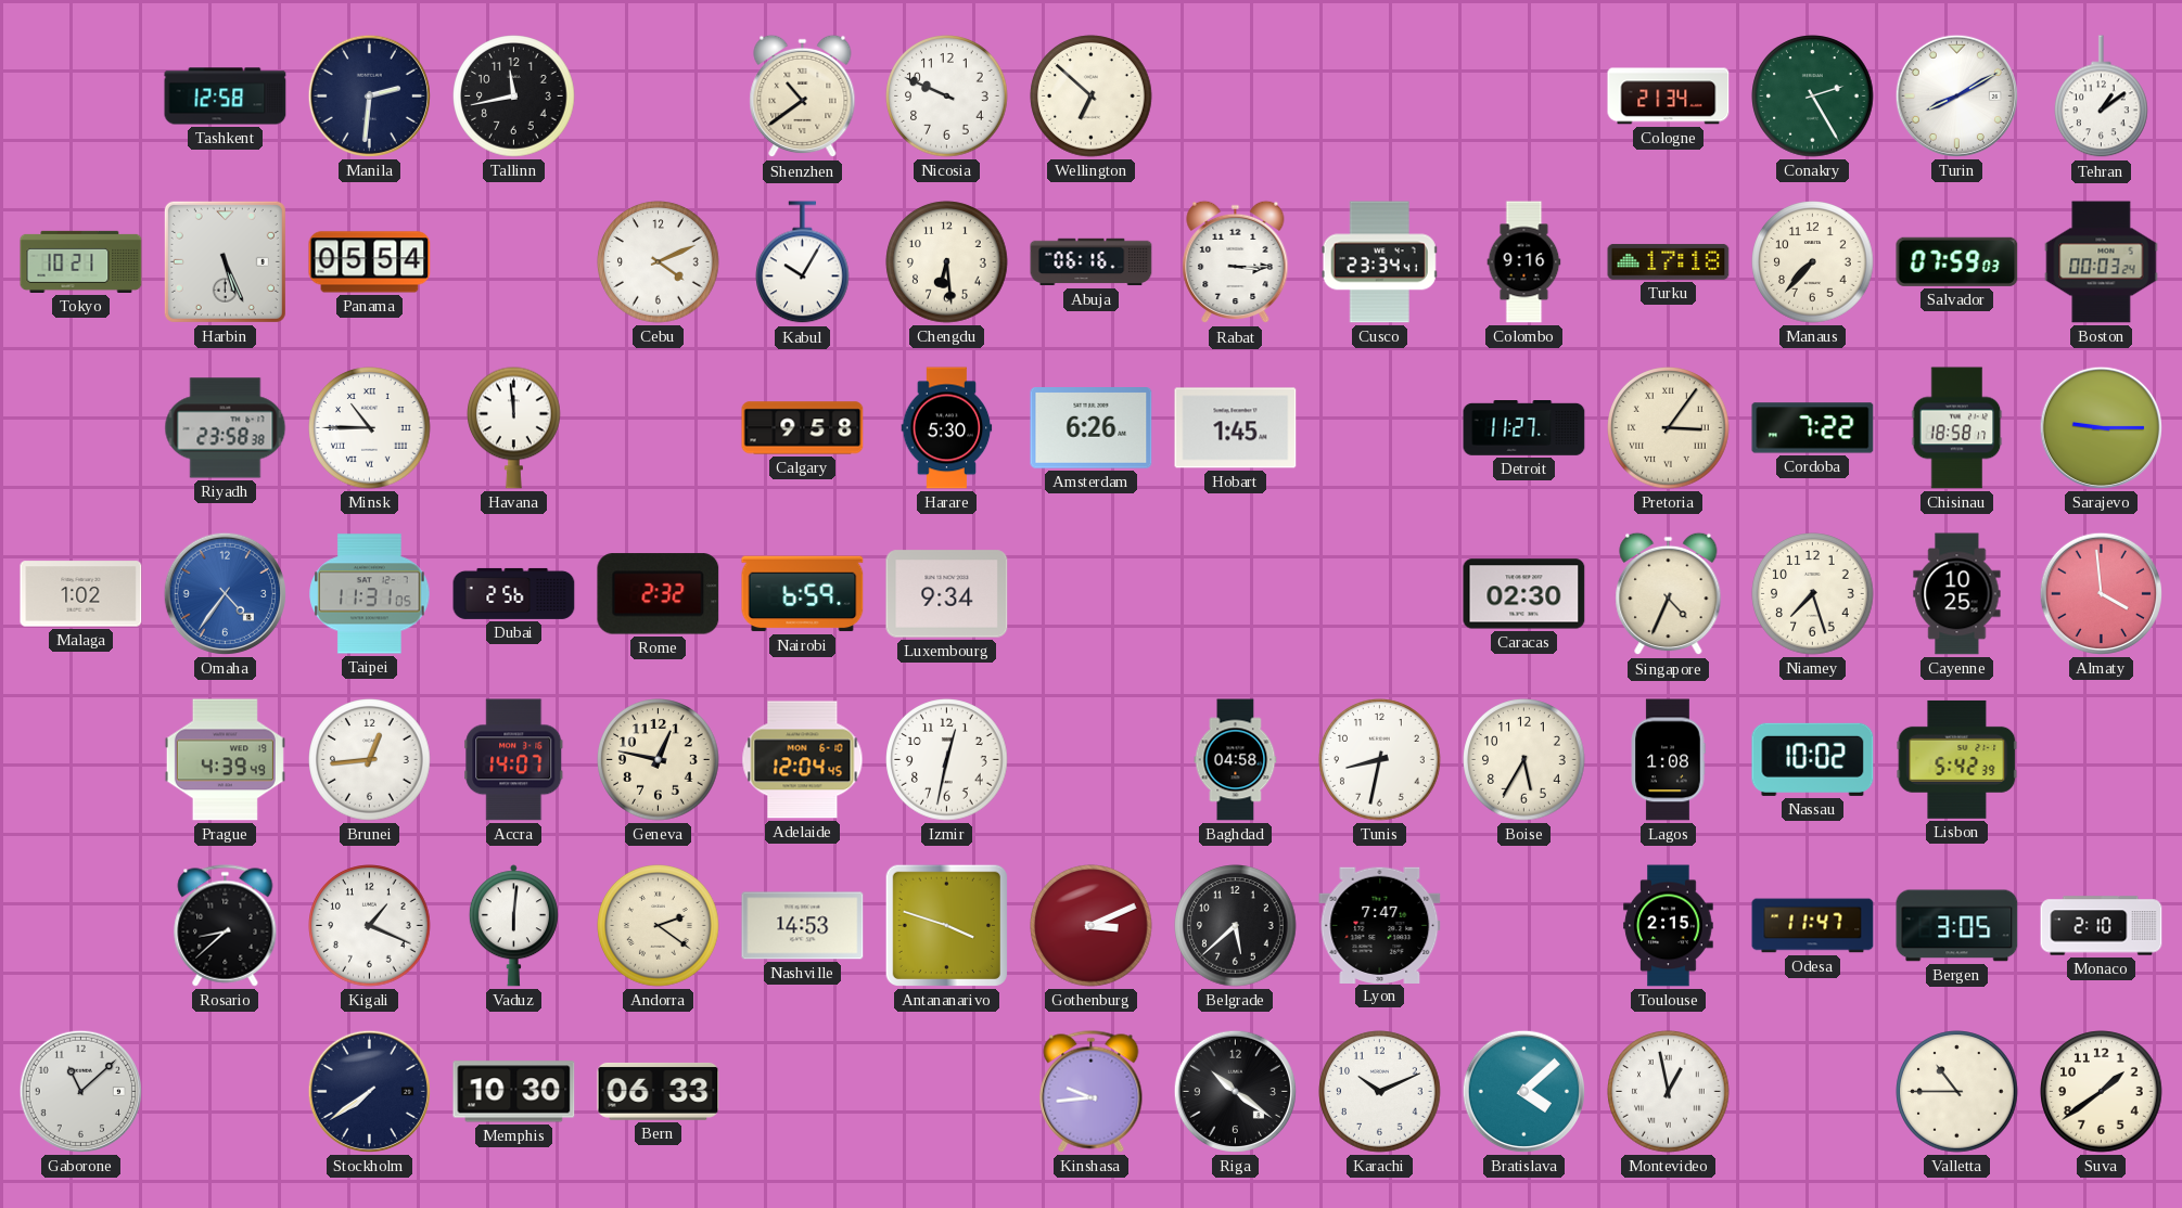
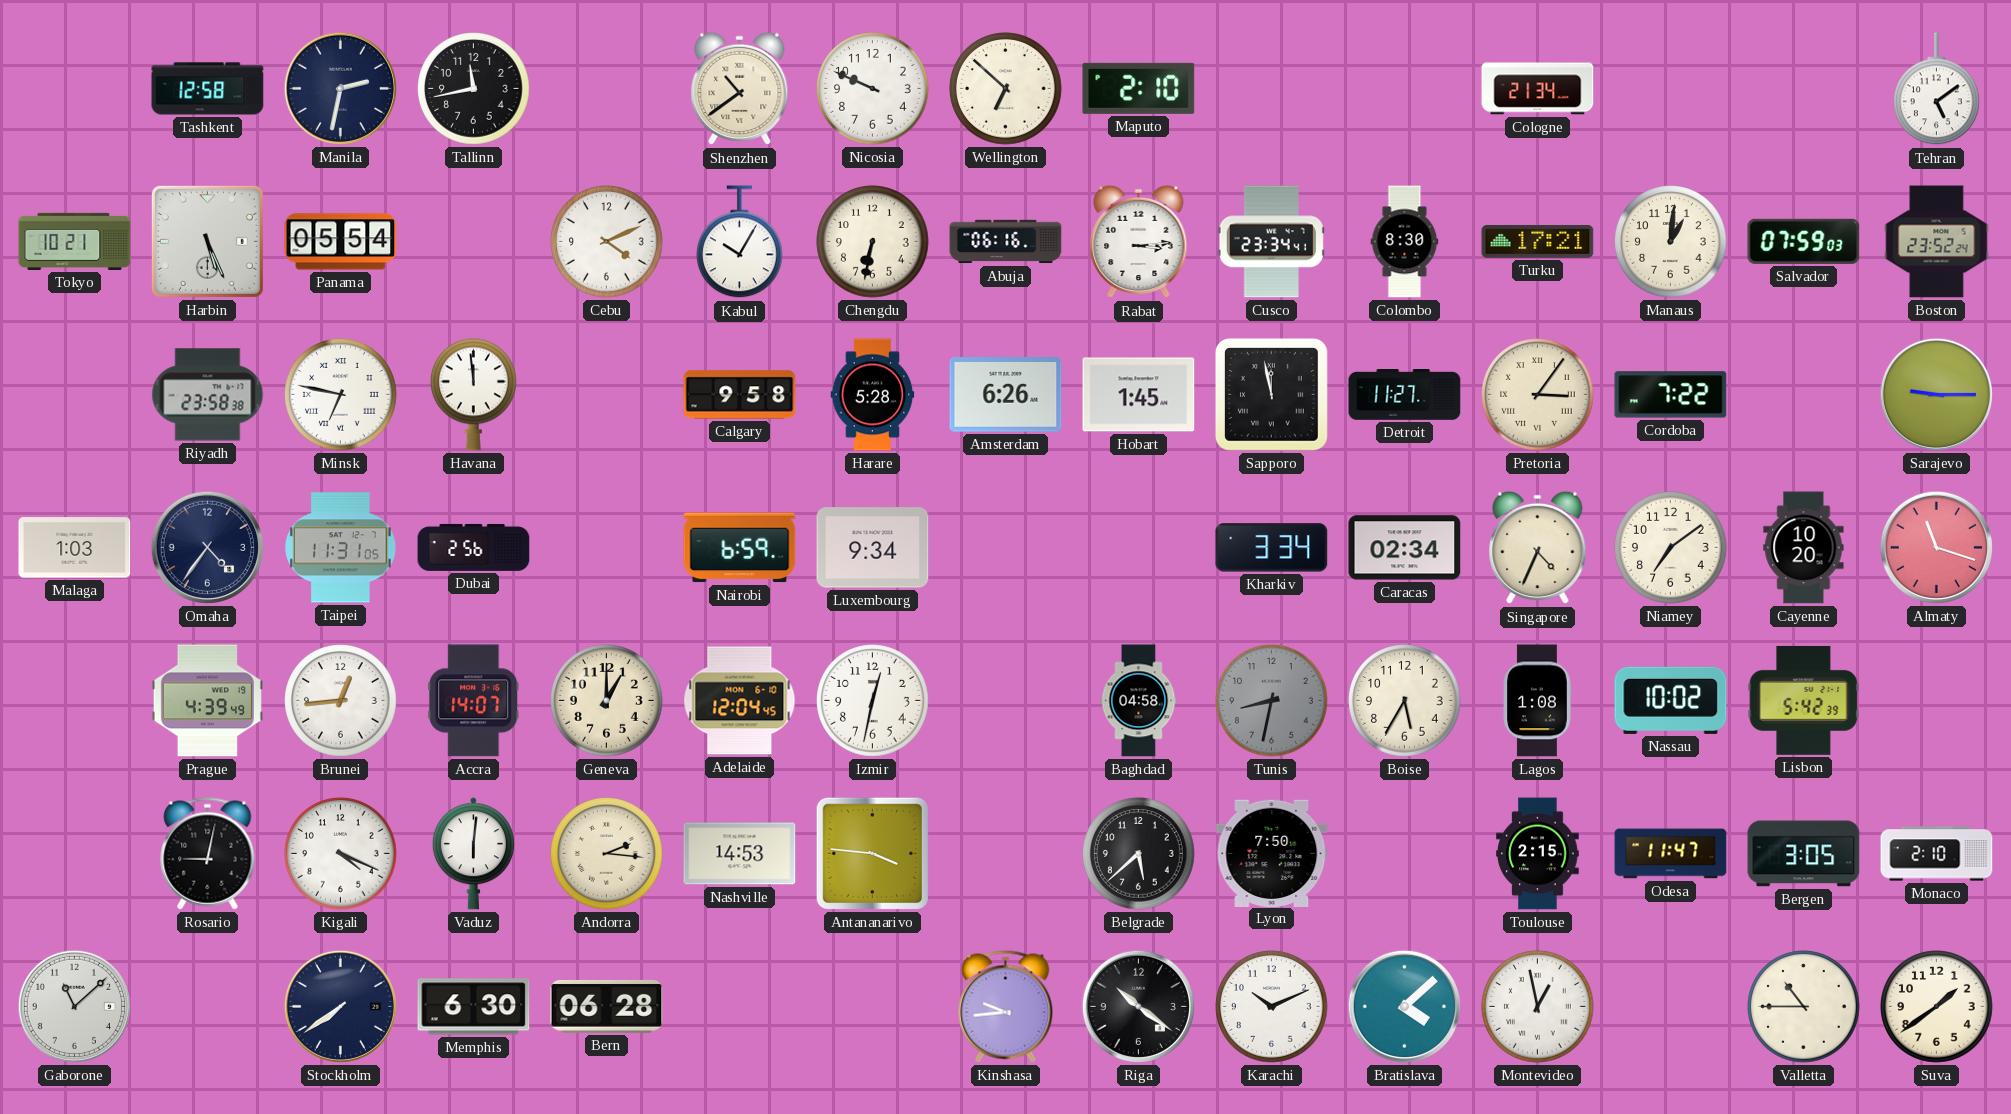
Manila: 2:31 -> 2:32 (340, 88)
Maputo: none -> 2:10 (1139, 88)
Conakry: 2:25 -> none (1813, 97)
Turin: 8:10 -> none (1956, 95)
Tehran: 1:09 -> 5:09 (1937, 89)
Chengdu: 6:29 -> 6:32 (873, 242)
Rabat: 3:15 -> 3:14 (1139, 242)
Colombo: 9:16 -> 8:30 (1405, 242)
Turku: 17:18 -> 17:21 (1538, 241)
Manaus: 7:37 -> 1:01 (1671, 242)
Boston: 00:03 -> 23:52 (1937, 242)
Minsk: 10:45 -> 6:47 (341, 395)
Harare: 5:30 -> 5:28 (873, 395)
Sapporo: none -> 11:58 (1271, 394)
Chisinau: 18:58 -> none (1957, 428)
Malaga: 1:02 -> 1:03 (75, 548)
Omaha dial: blue -> navy (207, 547)
Rome: 2:32 -> none (659, 594)
Kharkiv: none -> 3:34 (1272, 548)
Caracas: 02:30 -> 02:34 (1405, 548)
Niamey: 7:27 -> 7:09 (1671, 548)
Cayenne: 10:25 -> 10:20 (1804, 548)
Almaty: 3:59 -> 11:18 (1936, 547)
Geneva: 12:47 -> 1:00 (607, 701)
Tunis dial: white -> grey (1272, 701)
Rosario: 8:38 -> 9:02 (208, 854)
Kigali: 1:19 -> 4:19 (341, 854)
Andorra: 2:21 -> 2:16 (607, 854)
Antananarivo: 3:48 -> 3:46 (872, 853)
Gothenburg: 3:11 -> none (1092, 926)
Lyon: 7:47 -> 7:50 (1272, 853)
Memphis: 10:30 -> 6:30 (474, 1007)
Bern: 06:33 -> 06:28 (607, 1007)
